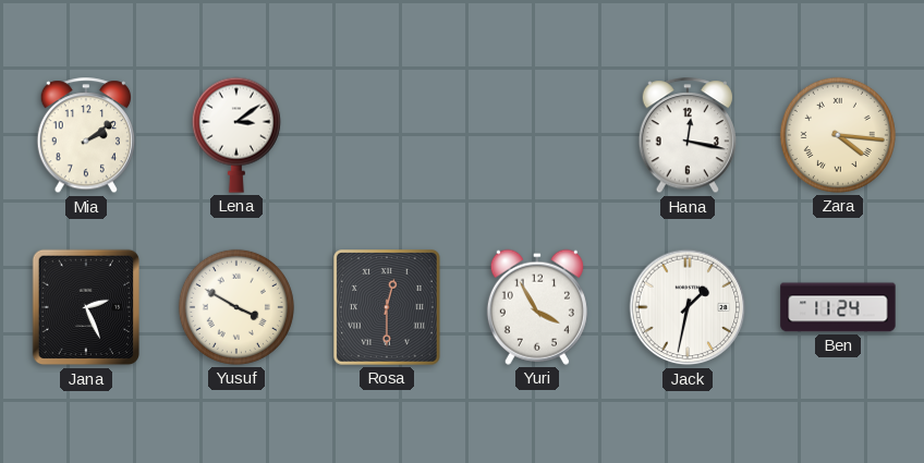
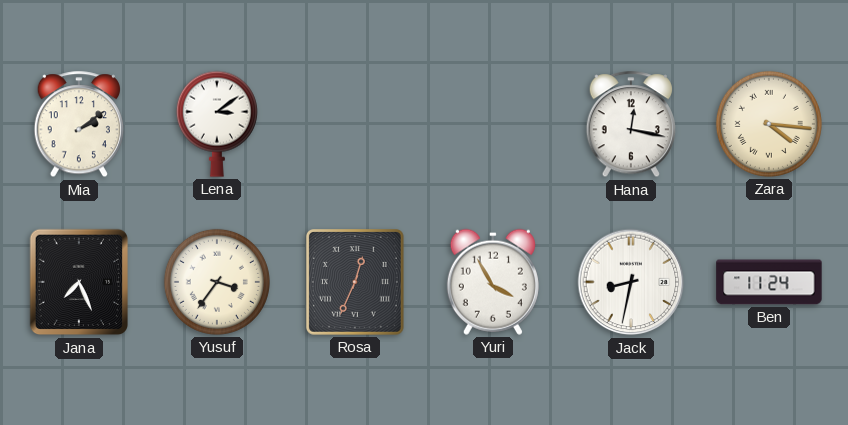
Jana: 2:26 -> 7:26 (79, 282)
Yusuf: 3:50 -> 3:36 (217, 282)
Rosa: 12:30 -> 12:34 (355, 283)
Jack: 1:32 -> 8:32 (631, 282)
